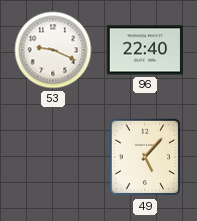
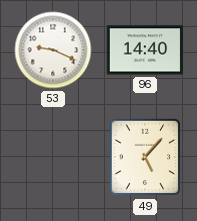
96: 22:40 -> 14:40 (145, 50)
